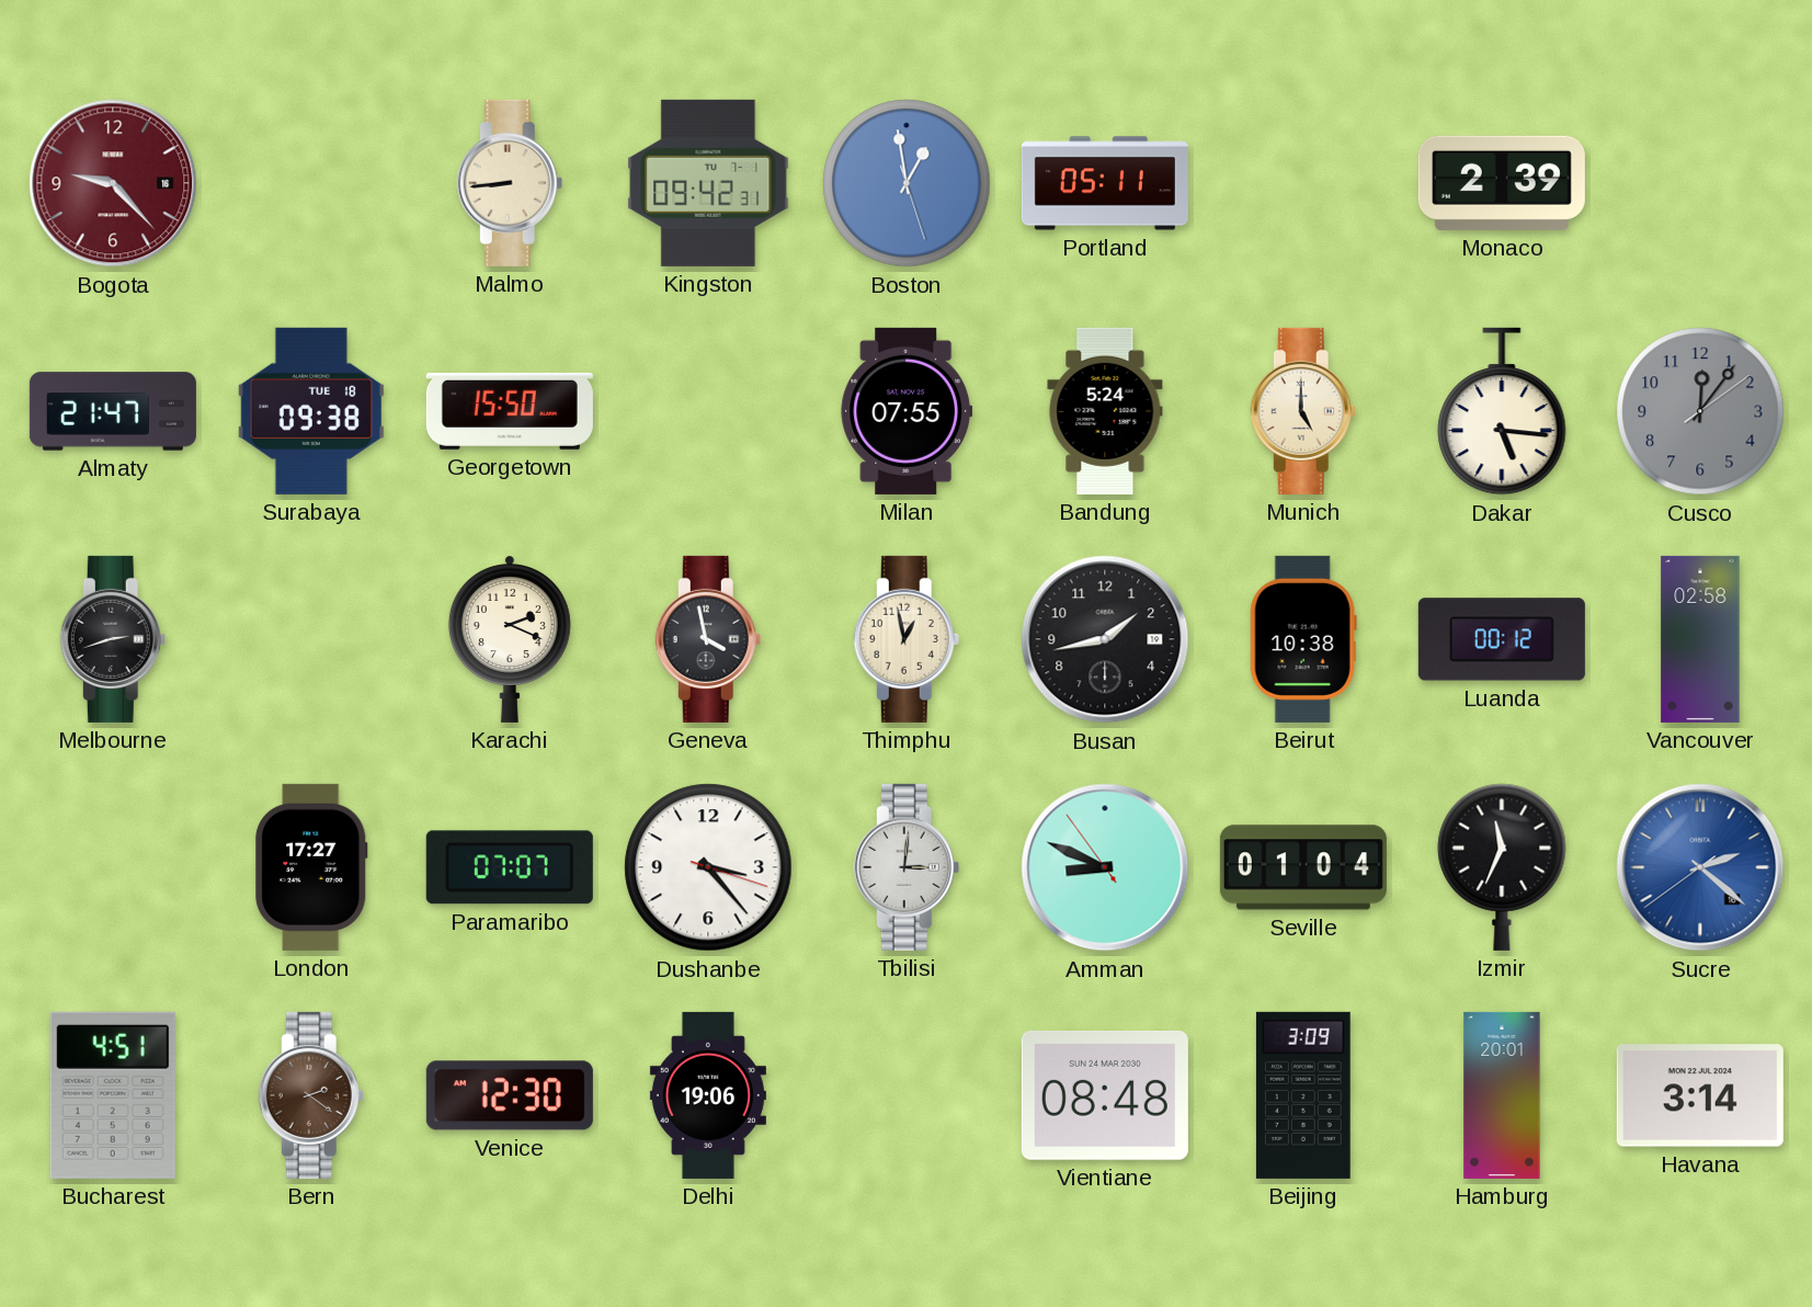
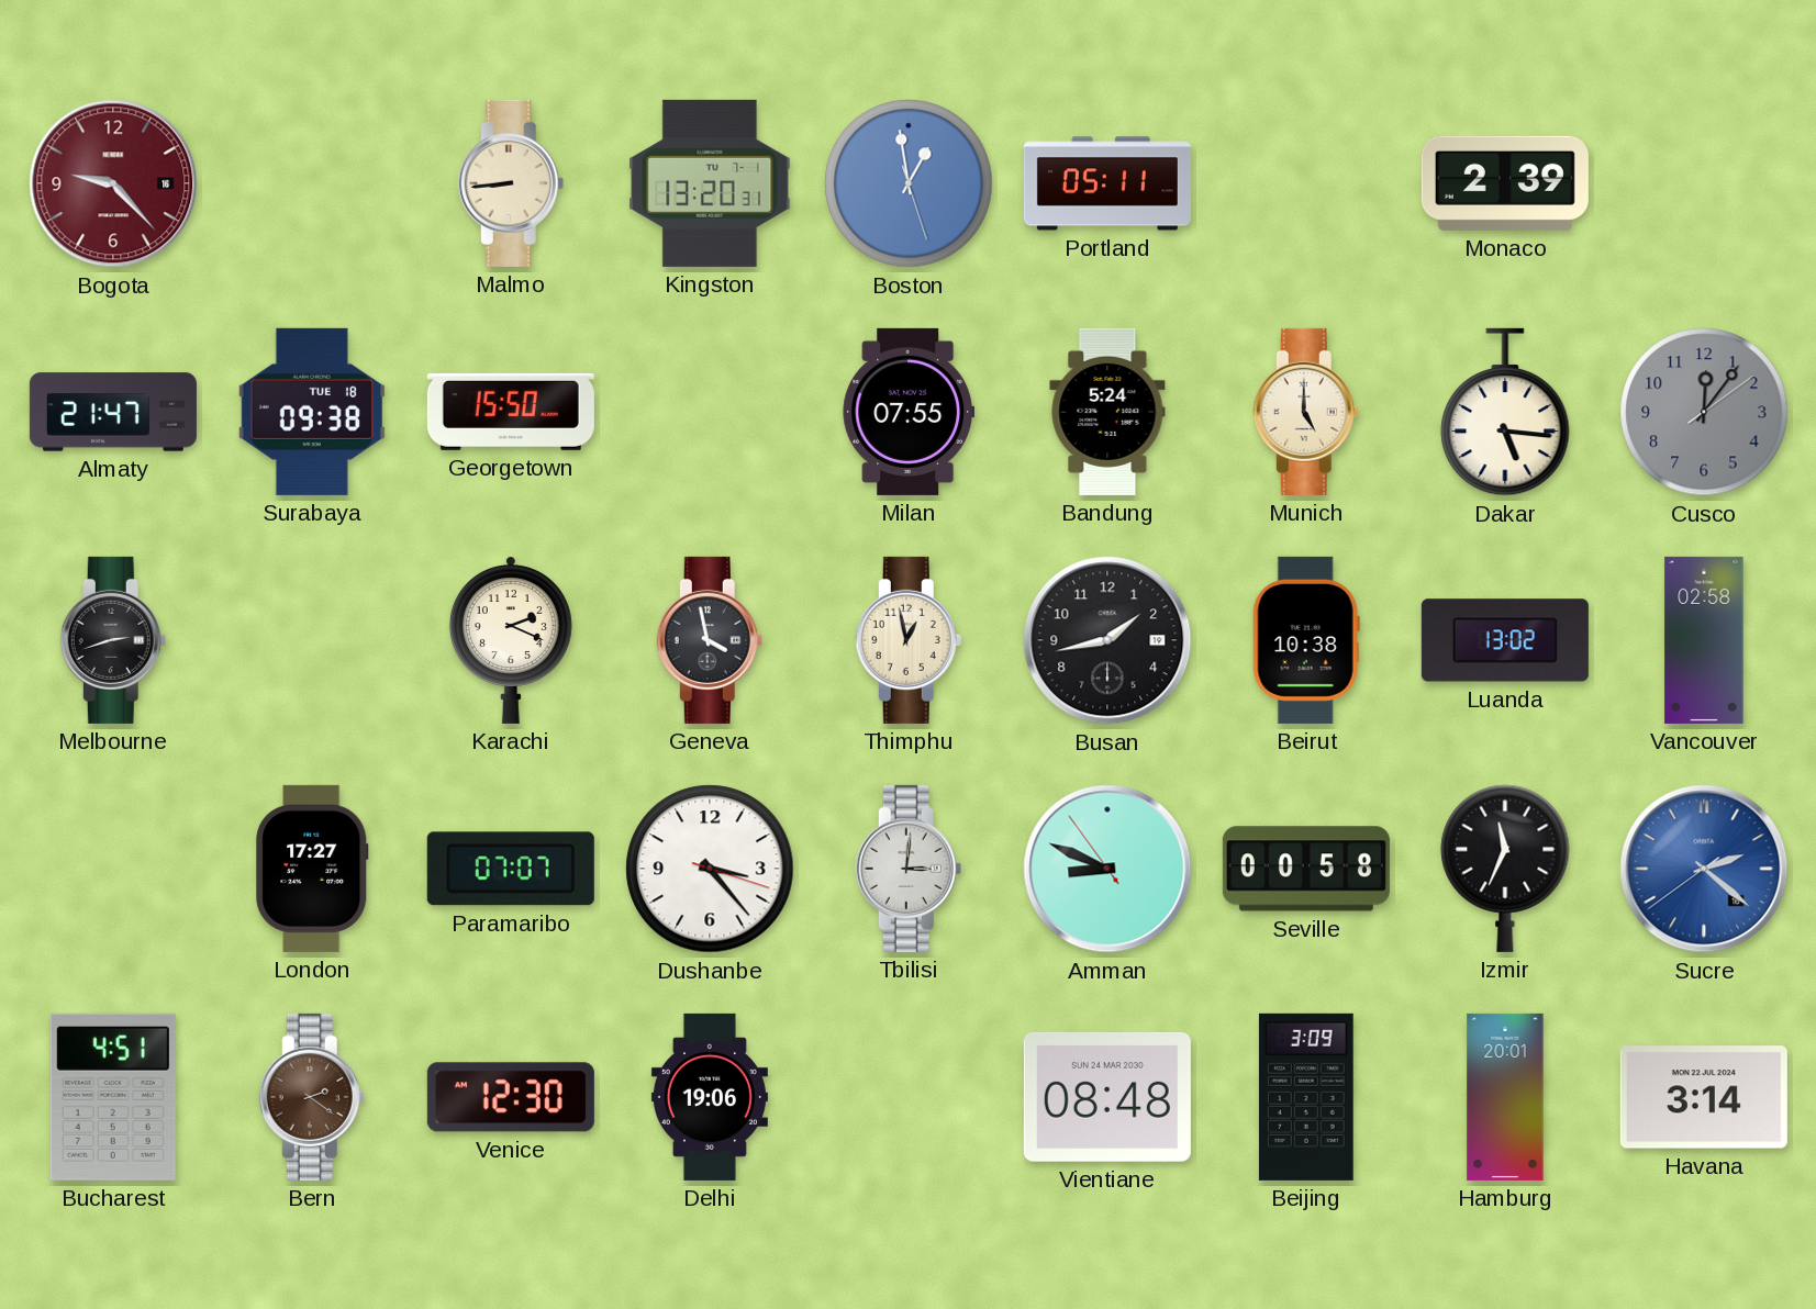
Kingston: 09:42 -> 13:20 (710, 183)
Luanda: 00:12 -> 13:02 (1505, 640)
Seville: 01:04 -> 00:58 (1306, 869)
